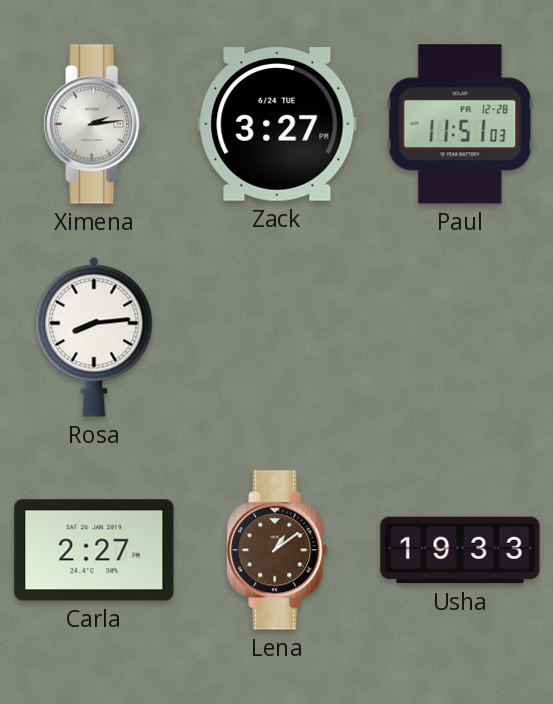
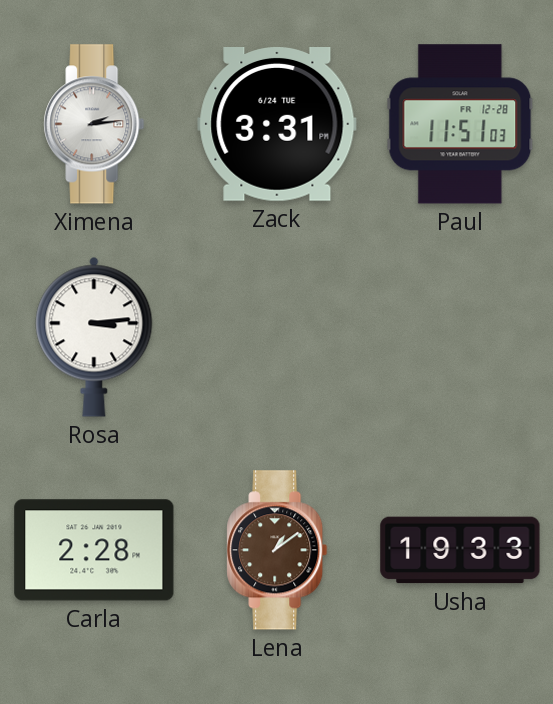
Zack: 3:27 -> 3:31 (277, 125)
Rosa: 8:14 -> 3:14 (94, 337)
Carla: 2:27 -> 2:28 (94, 550)
